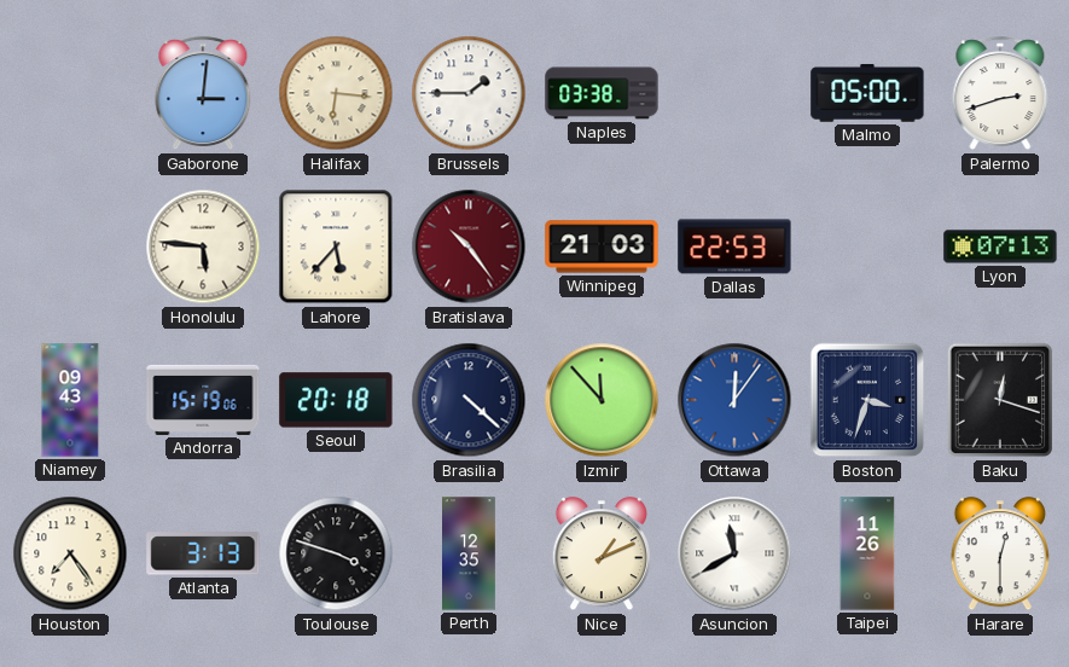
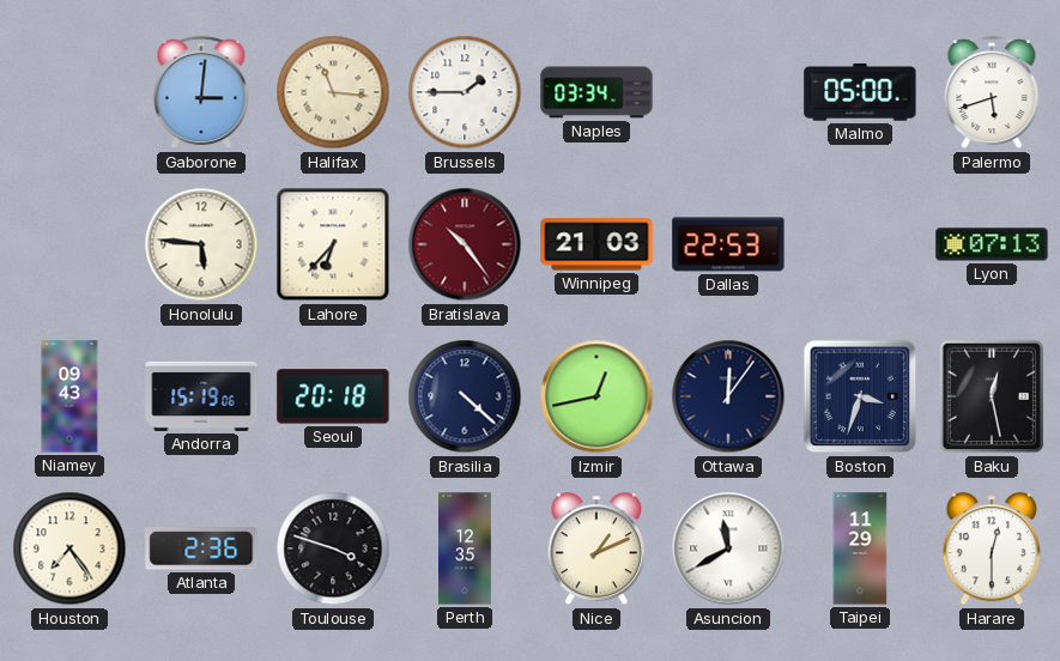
Halifax: 6:16 -> 11:16 (333, 92)
Naples: 03:38 -> 03:34 (596, 92)
Palermo: 2:42 -> 5:42 (992, 93)
Lahore: 5:37 -> 6:37 (333, 244)
Izmir: 11:53 -> 12:43 (596, 396)
Ottawa dial: blue -> navy (728, 396)
Baku: 12:18 -> 12:28 (992, 396)
Atlanta: 3:13 -> 2:36 (201, 548)
Taipei: 11:26 -> 11:29 (860, 548)
